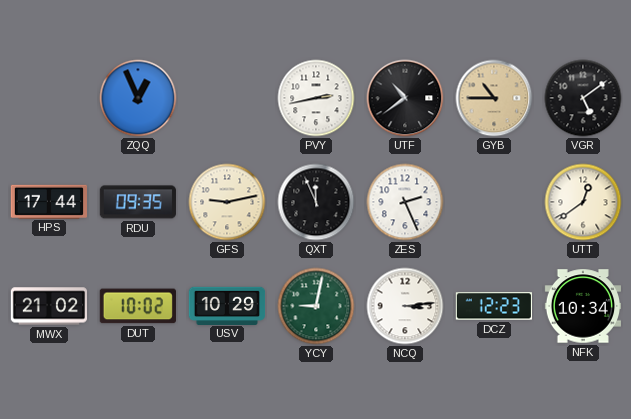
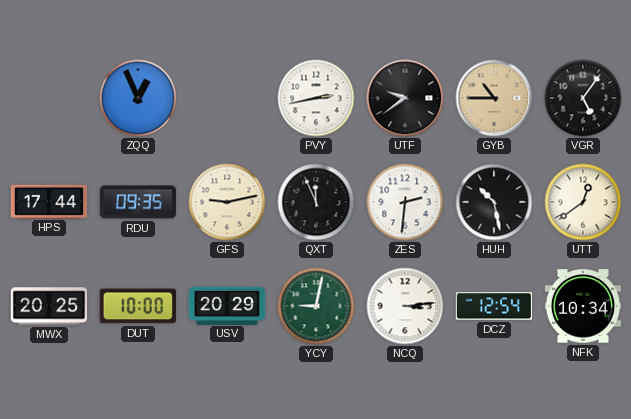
UTF: 10:39 -> 9:39 (405, 98)
VGR: 5:09 -> 5:06 (583, 98)
ZES: 2:26 -> 2:31 (405, 202)
HUH: none -> 10:28 (494, 202)
MWX: 21:02 -> 20:25 (48, 306)
DUT: 10:02 -> 10:00 (138, 306)
USV: 10:29 -> 20:29 (227, 305)
DCZ: 12:23 -> 12:54 (494, 306)
